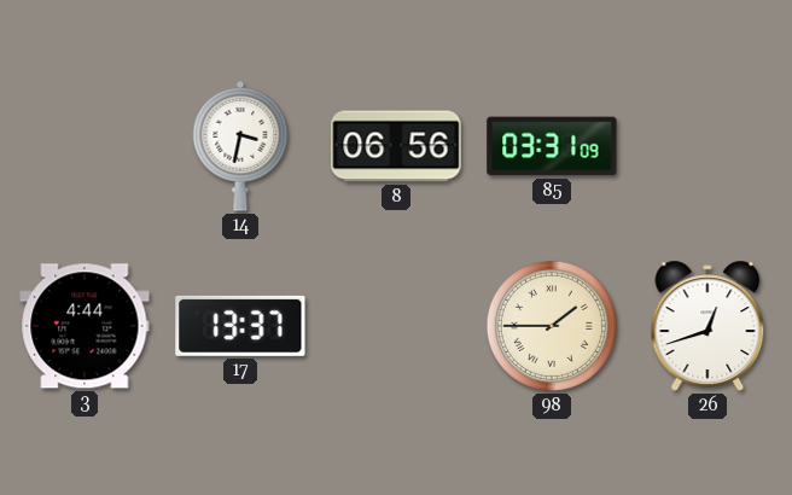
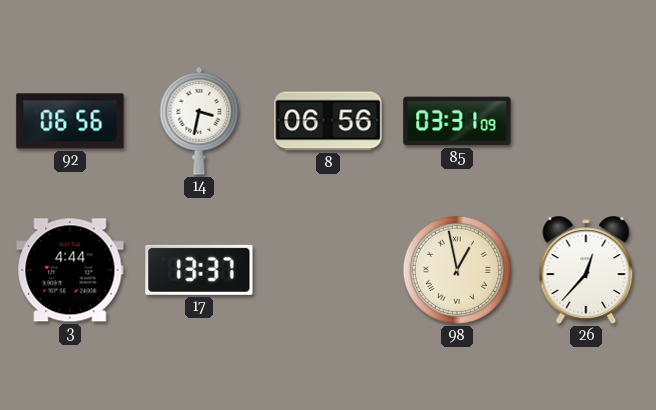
92: none -> 06:56 (70, 121)
98: 1:45 -> 12:58 (457, 270)
26: 12:42 -> 12:37 (586, 270)
